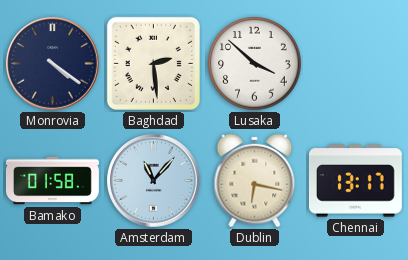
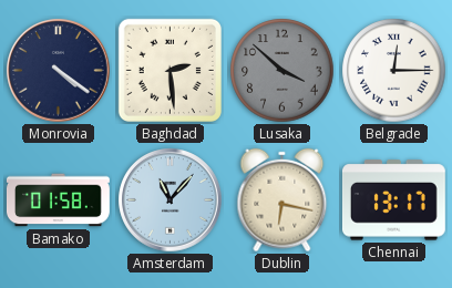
Lusaka dial: white -> grey (282, 71)
Belgrade: none -> 12:15 (394, 71)
